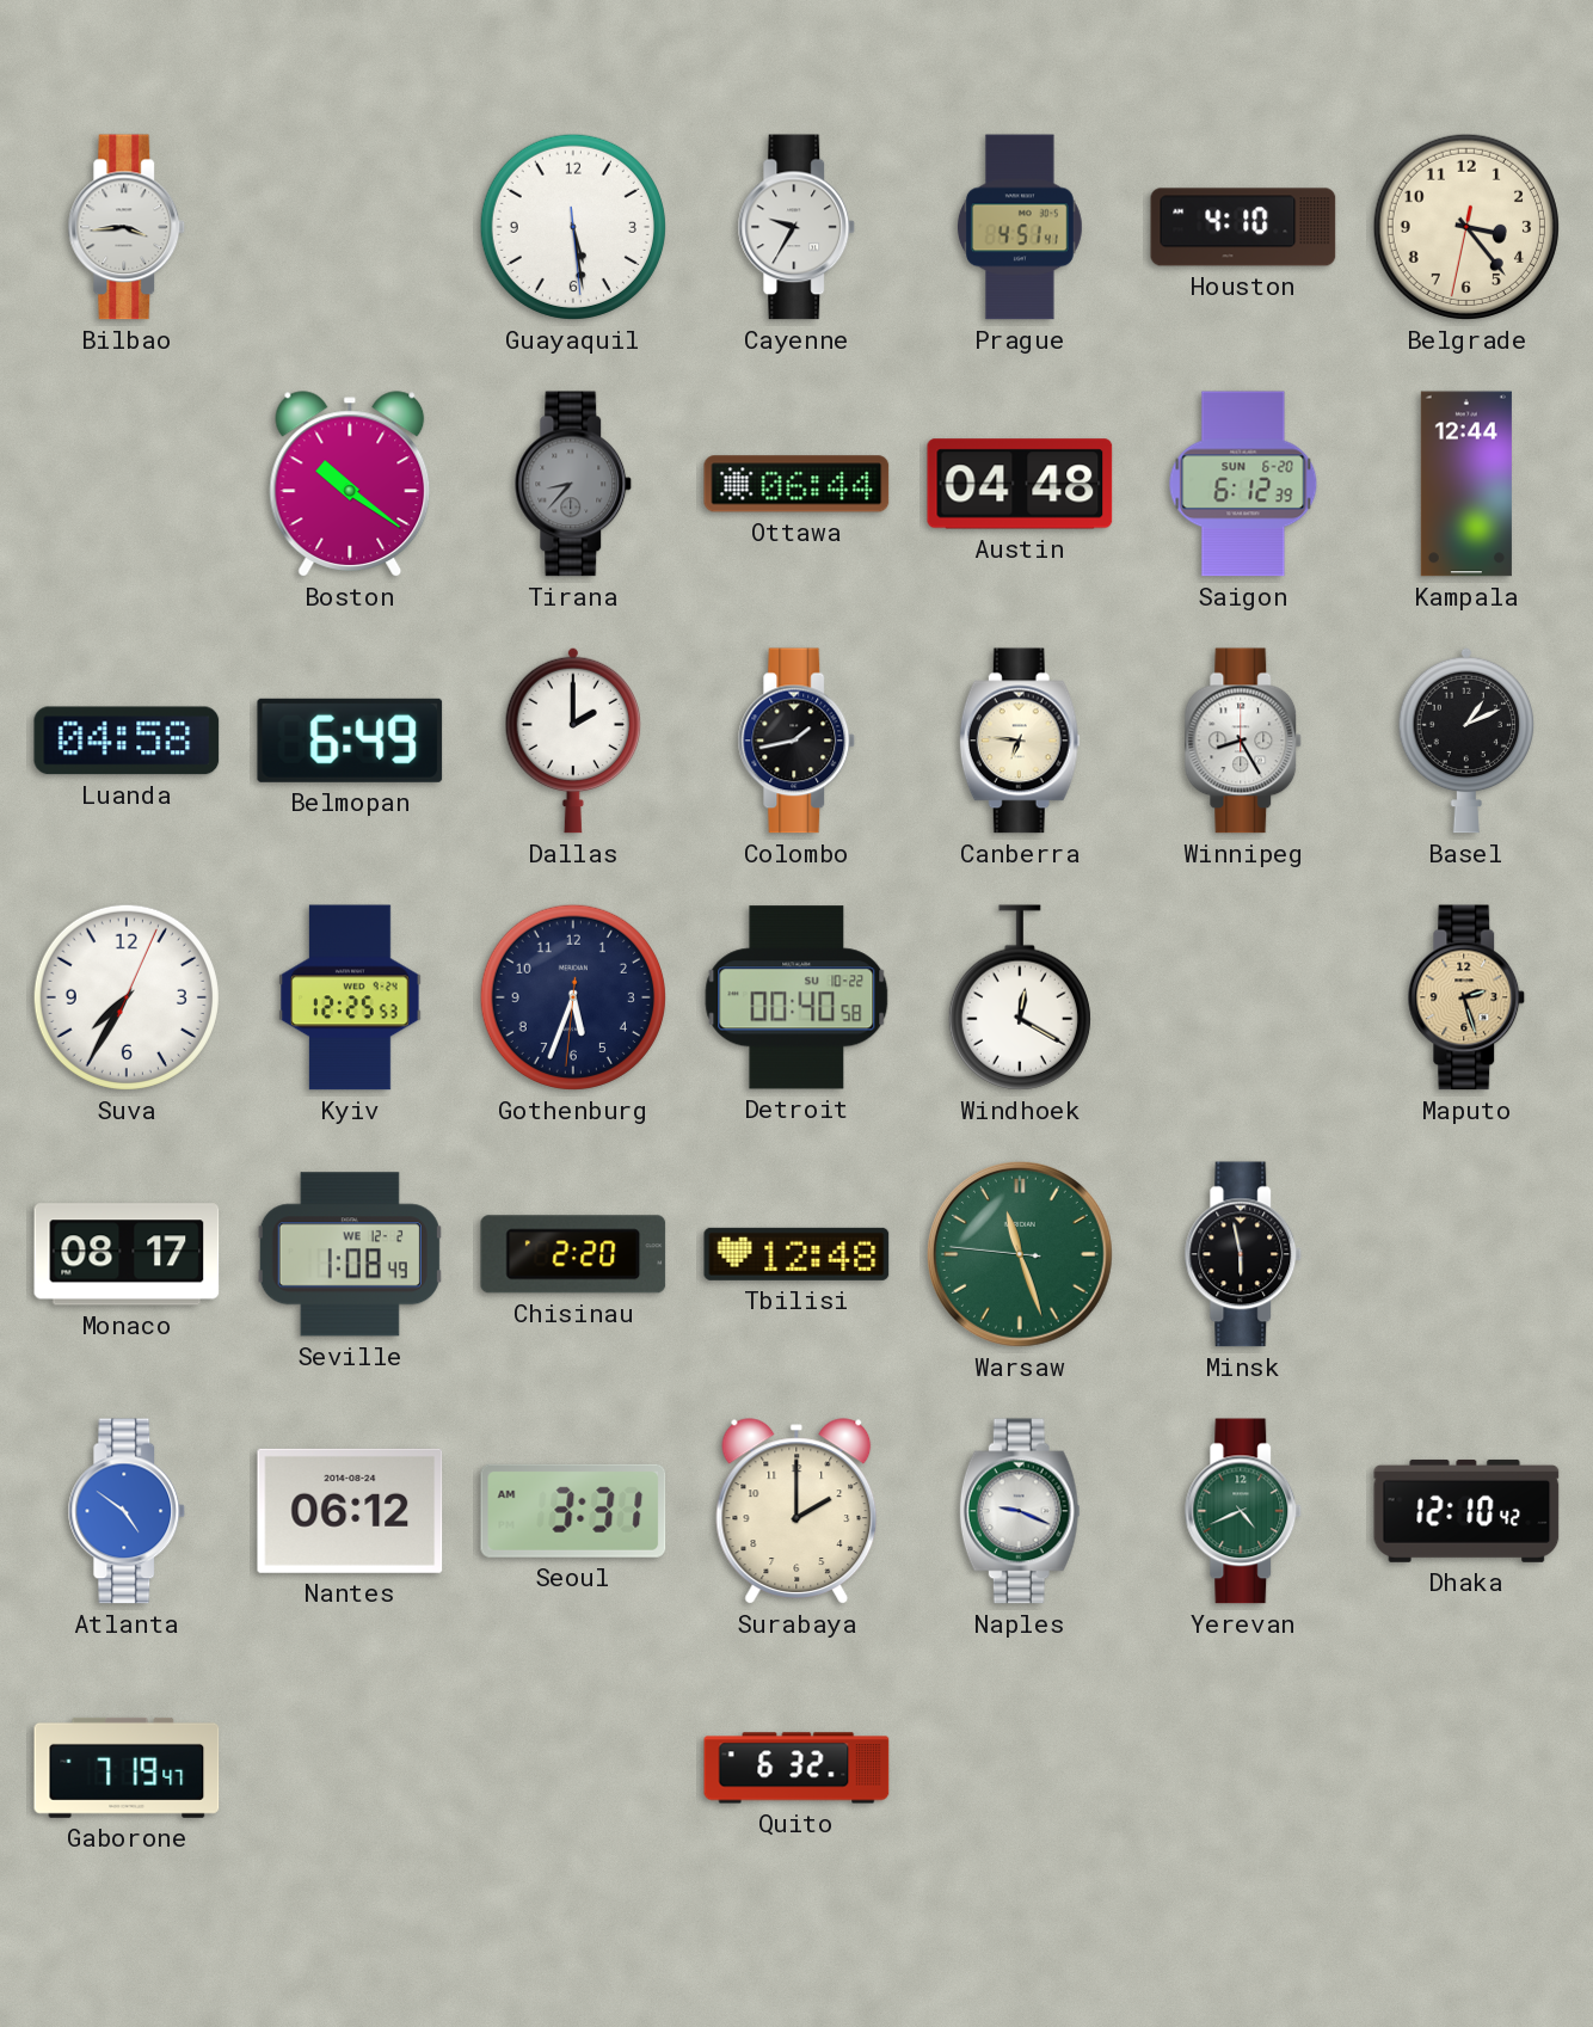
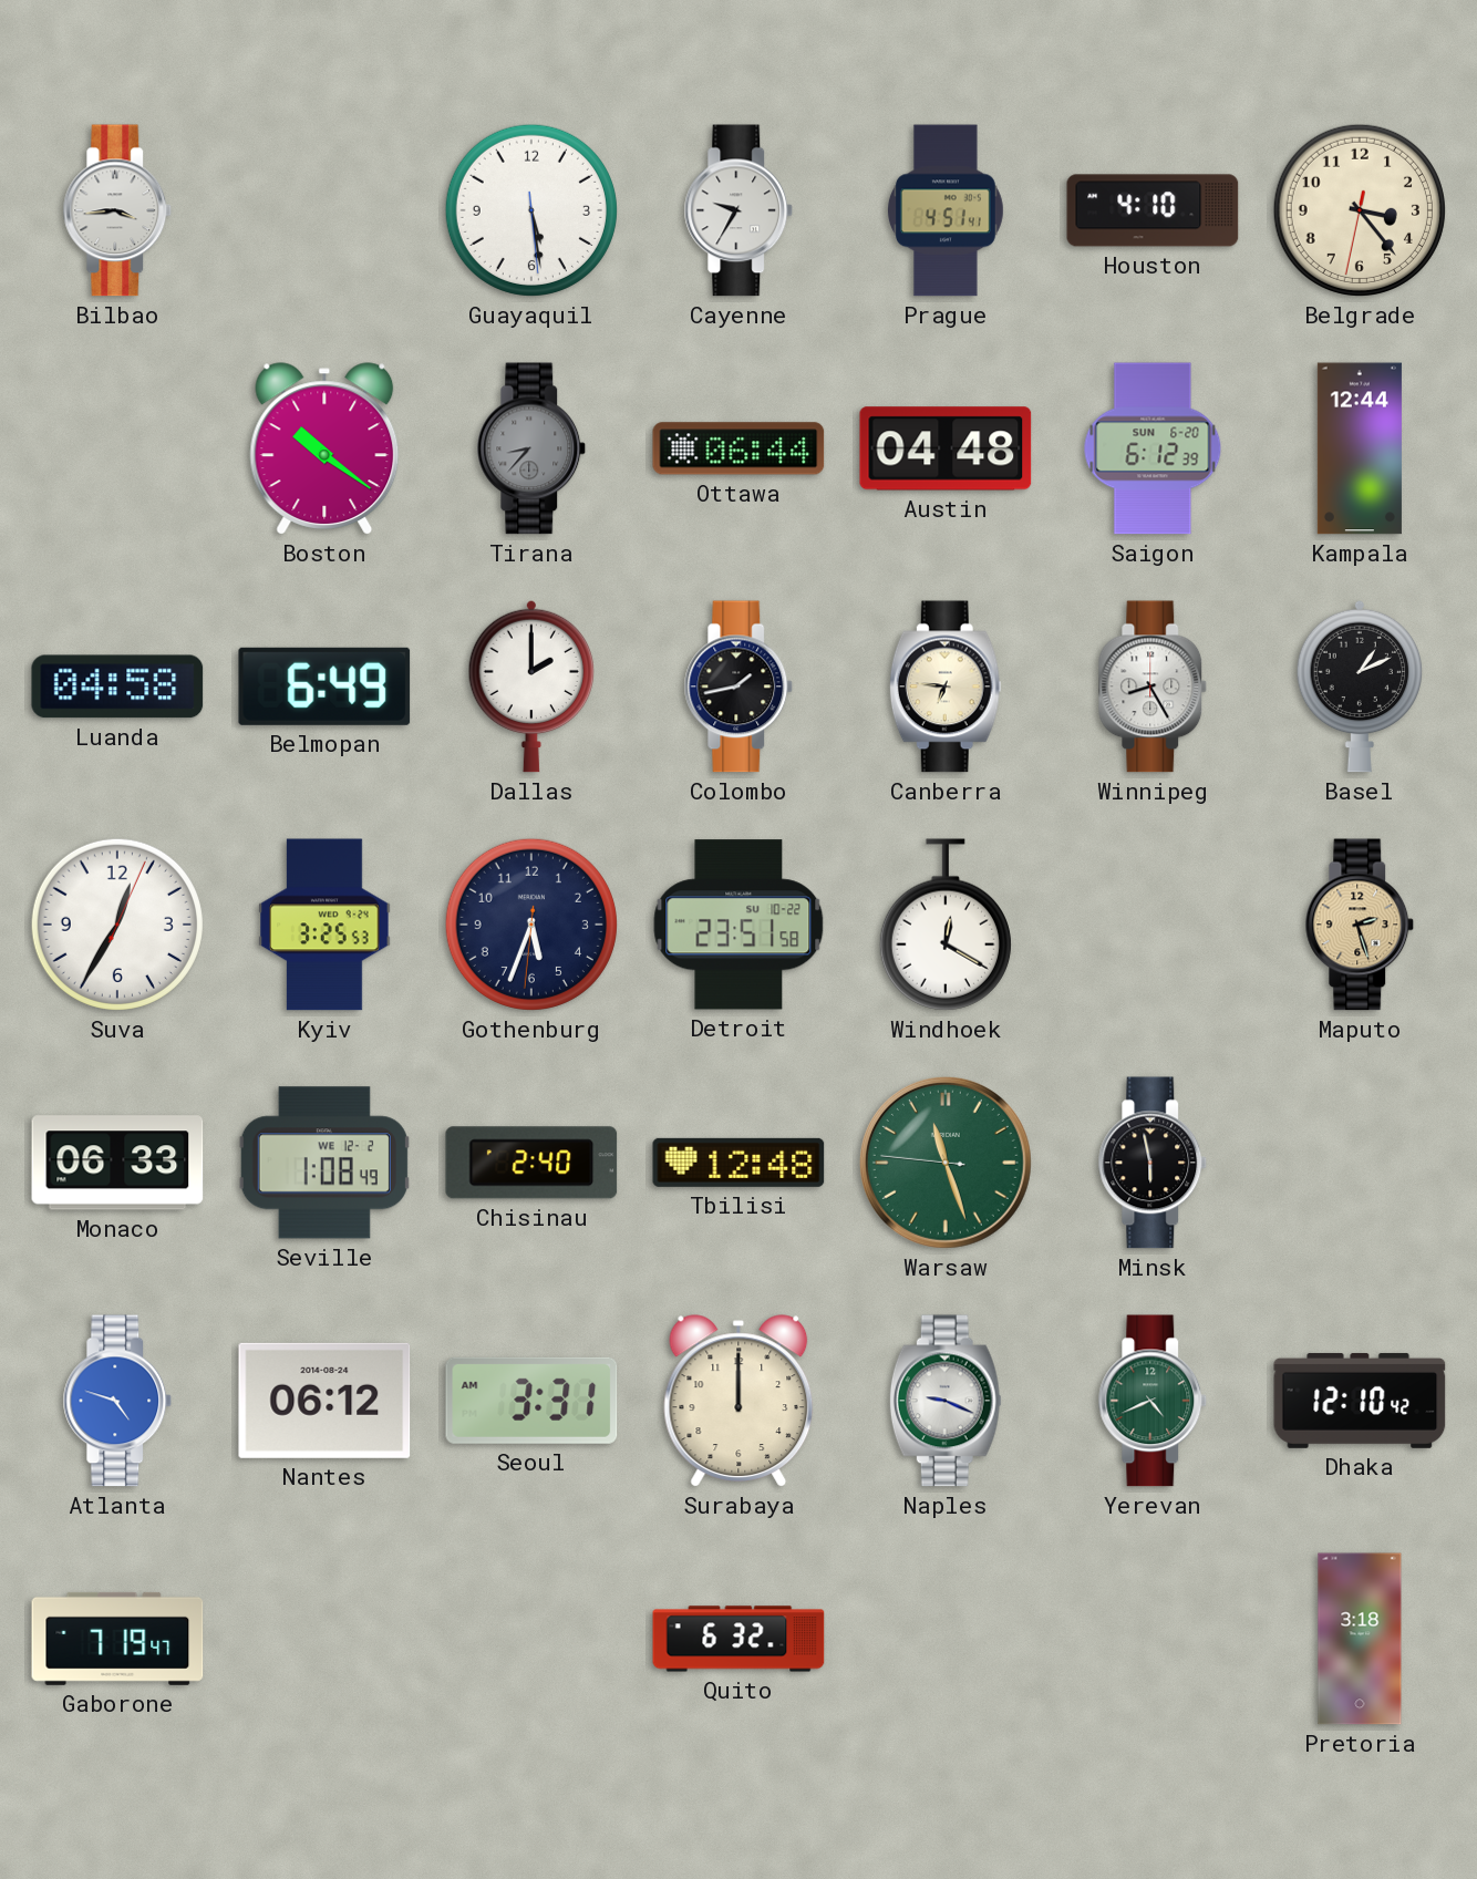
Suva: 7:35 -> 12:35 (117, 925)
Kyiv: 12:25 -> 3:25 (324, 925)
Detroit: 00:40 -> 23:51 (738, 925)
Monaco: 08:17 -> 06:33 (117, 1163)
Chisinau: 2:20 -> 2:40 (531, 1163)
Atlanta: 4:51 -> 4:48 (117, 1401)
Surabaya: 2:00 -> 12:00 (738, 1401)
Pretoria: none -> 3:18 (1360, 1639)
